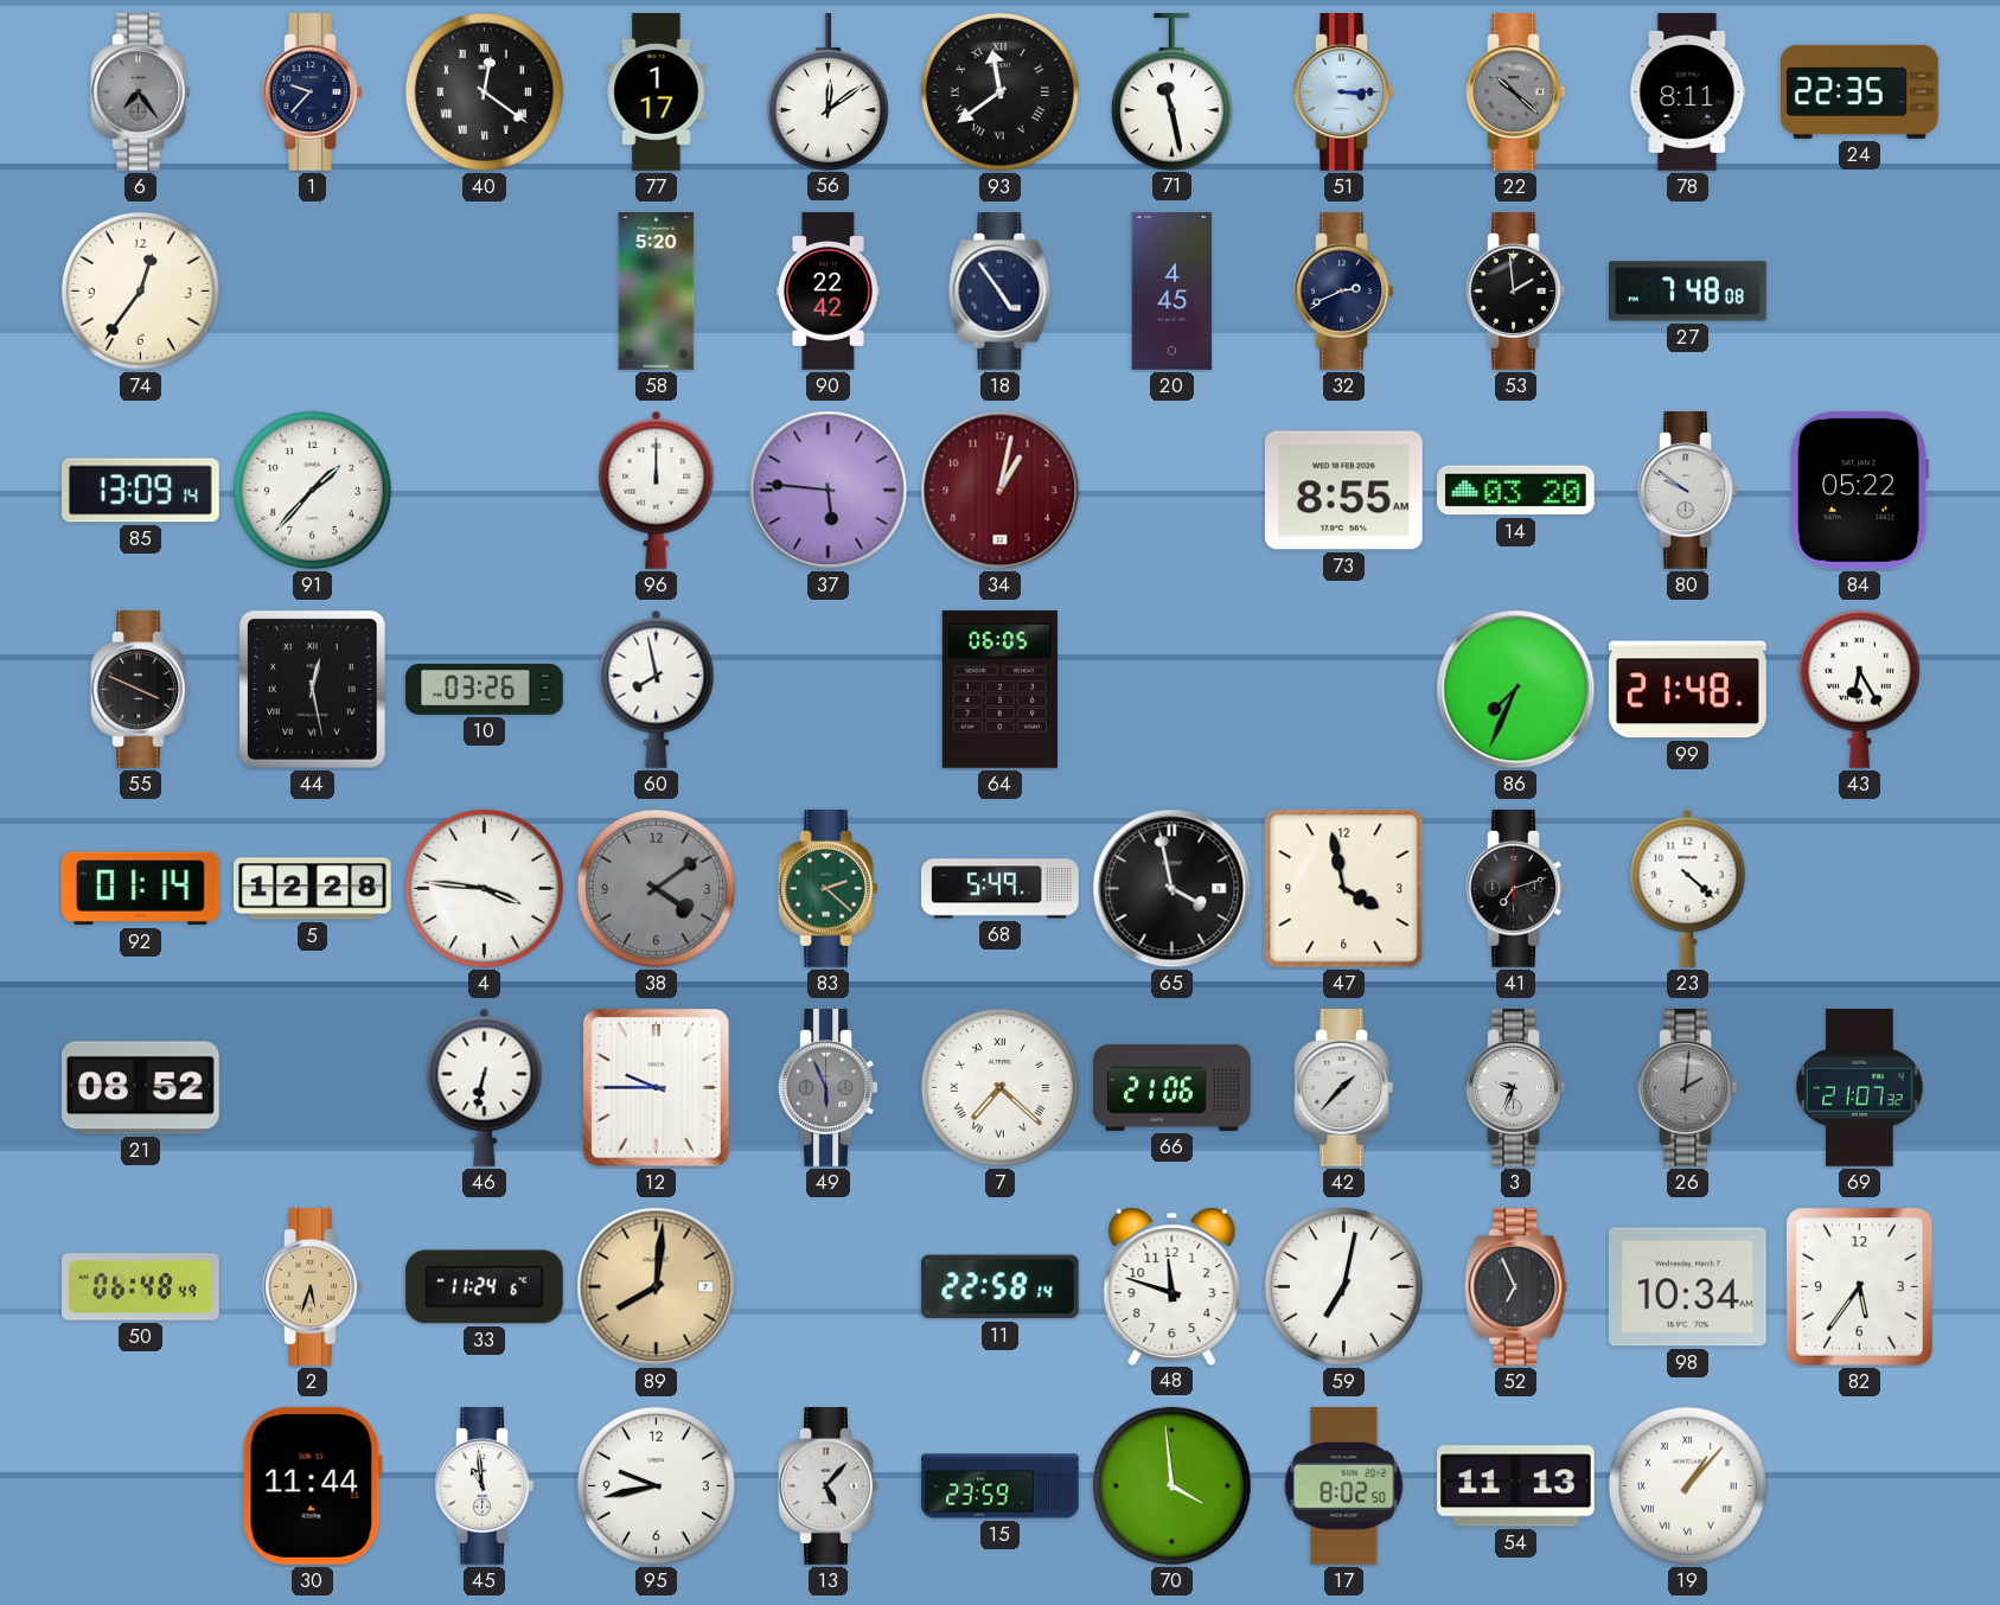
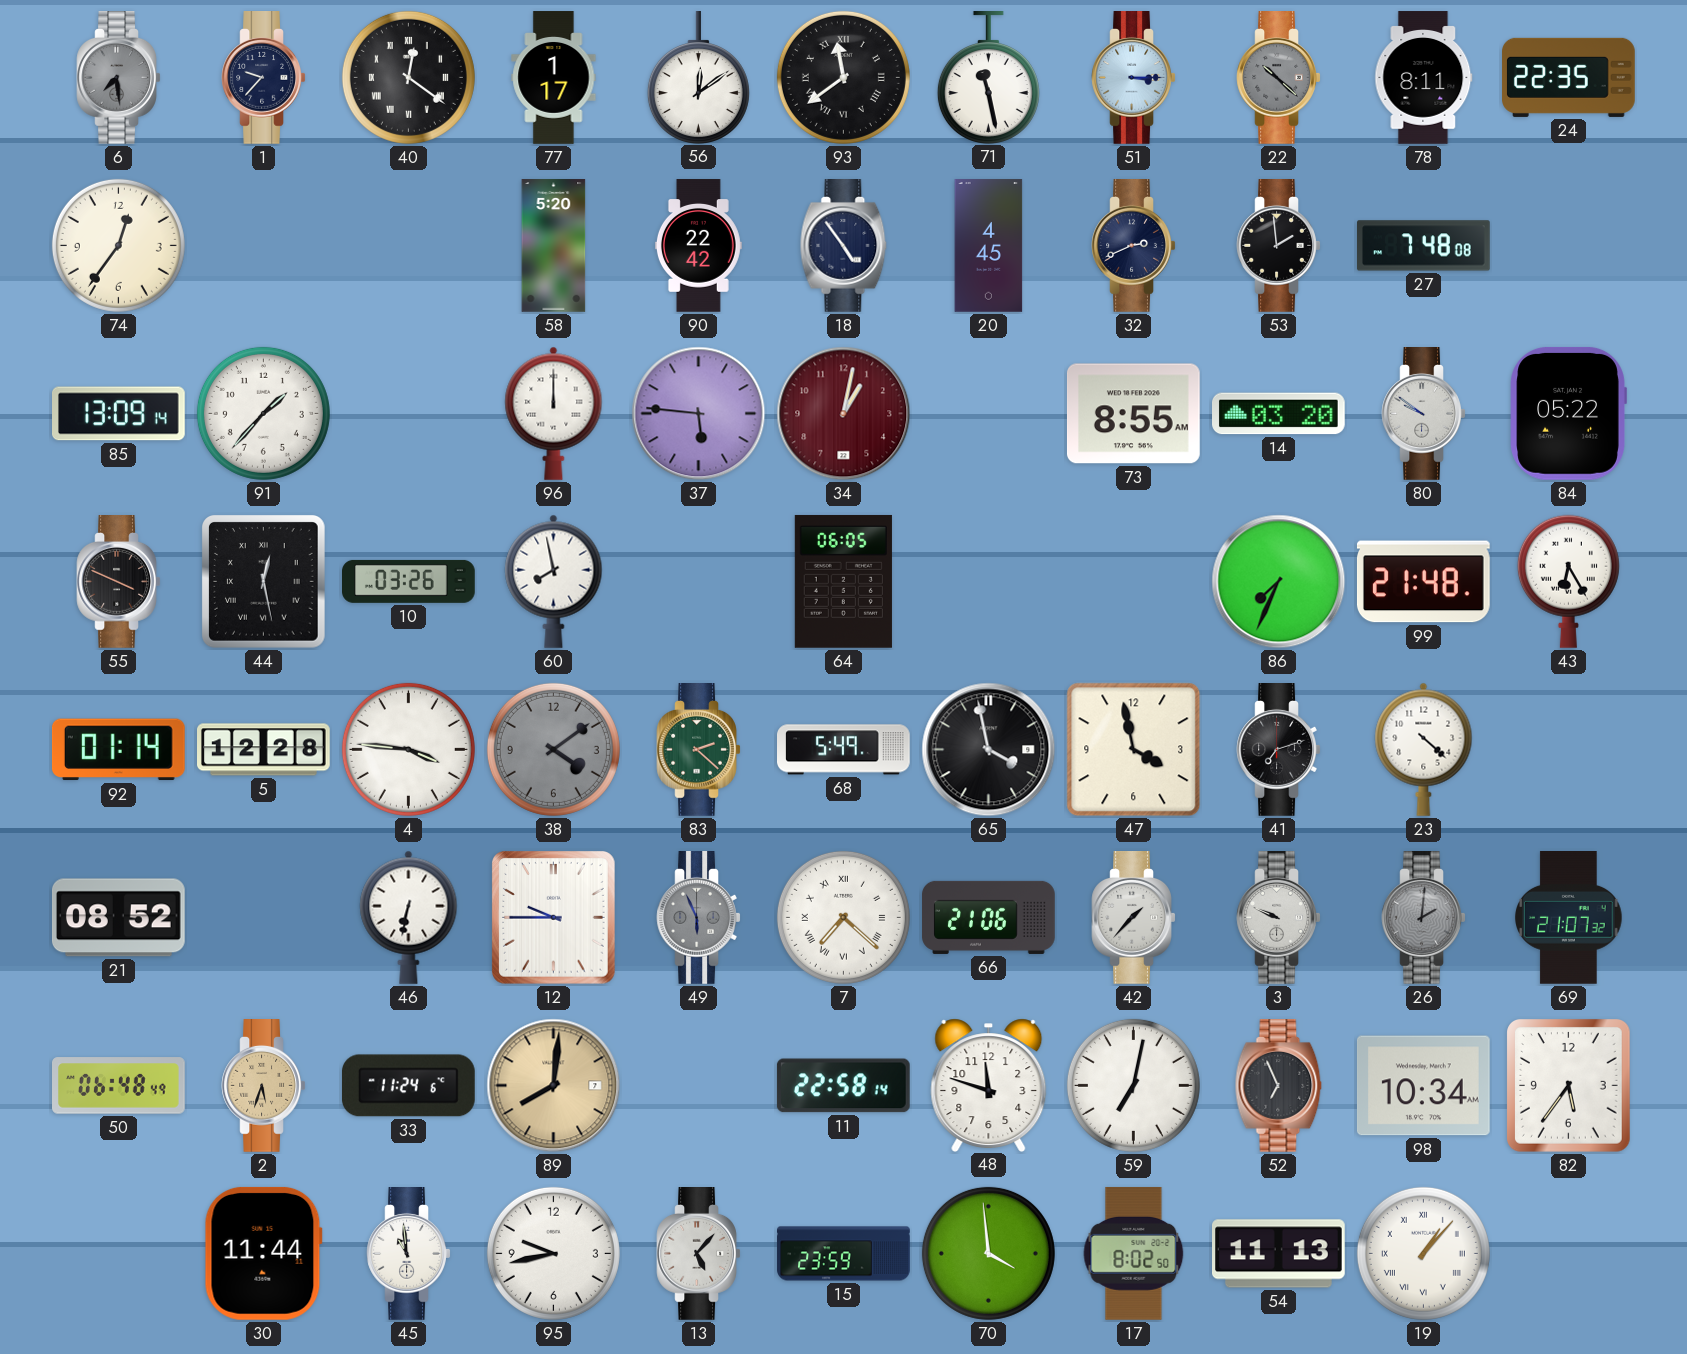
6: 7:24 -> 7:29 (119, 78)
3: 9:34 -> 9:49 (1279, 918)
